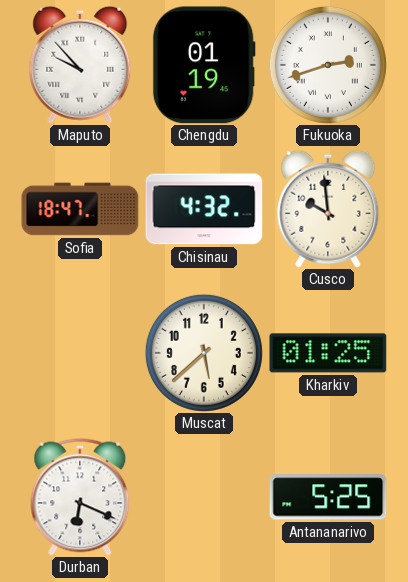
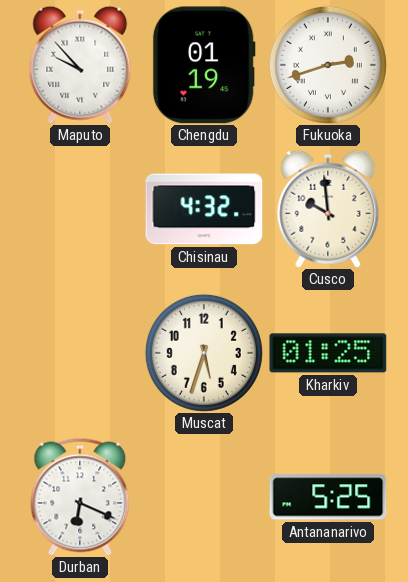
Sofia: 18:47 -> none (80, 209)
Muscat: 5:38 -> 5:33 (204, 353)
